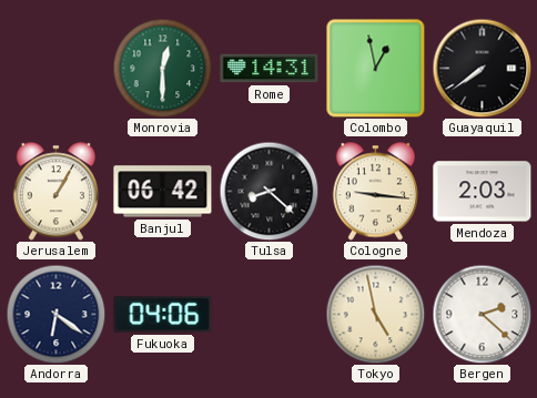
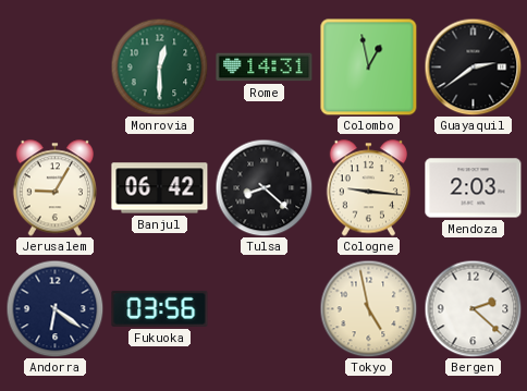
Guayaquil: 7:39 -> 2:39 (473, 66)
Jerusalem: 1:05 -> 9:05 (54, 188)
Fukuoka: 04:06 -> 03:56 (160, 308)
